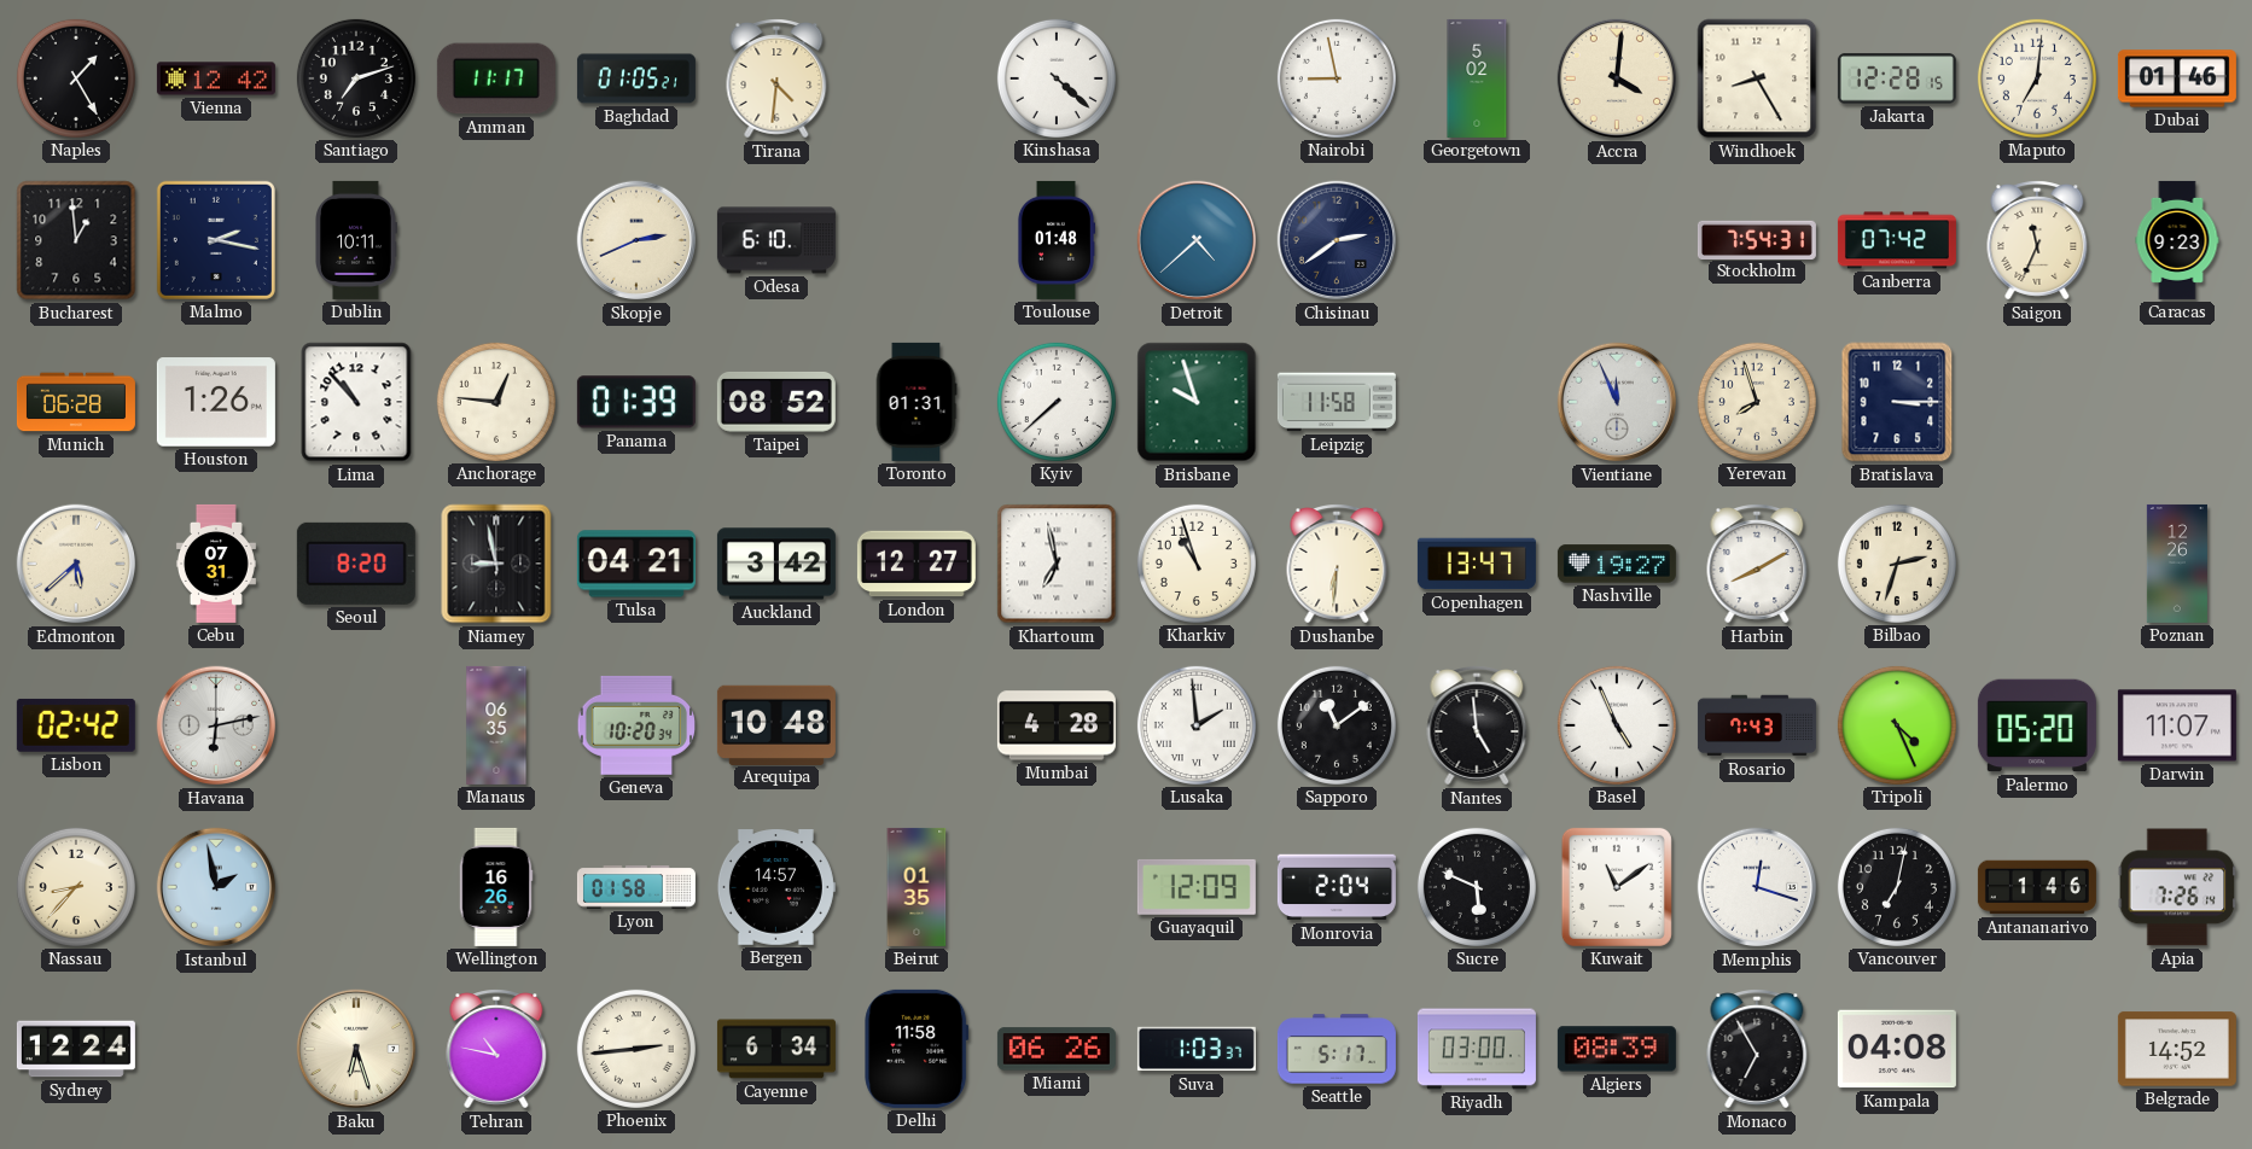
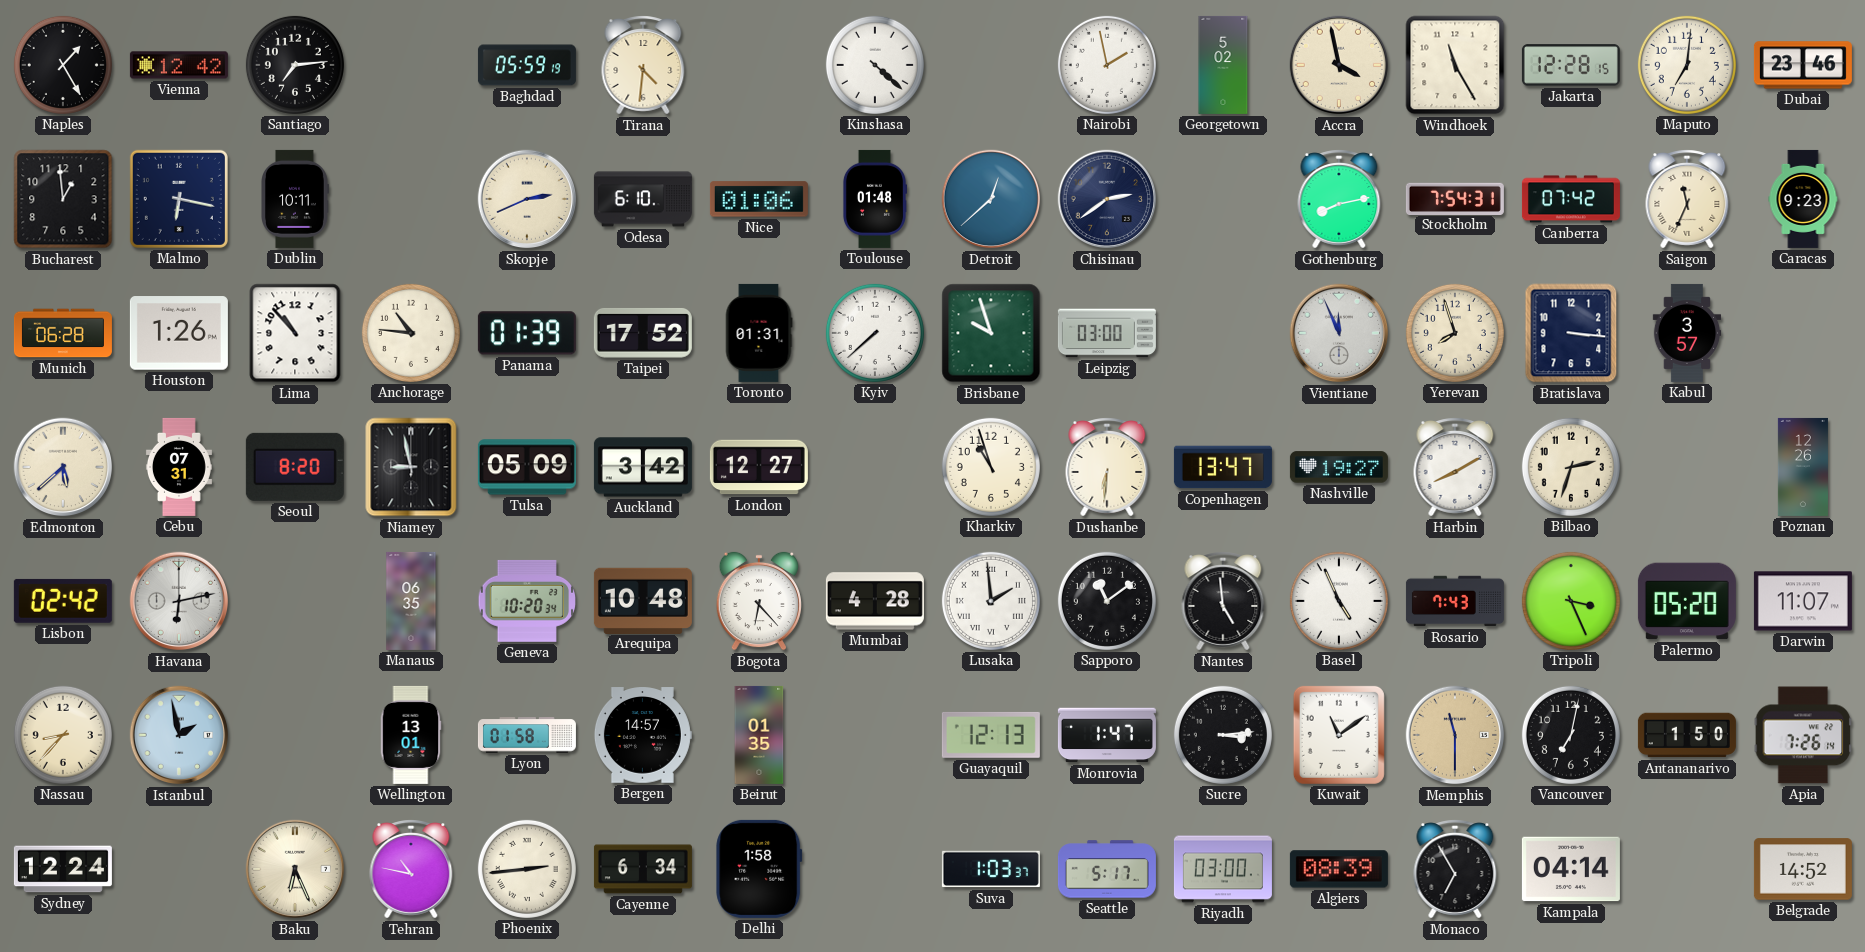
Santiago: 7:12 -> 7:14 (295, 65)
Amman: 11:17 -> none (496, 78)
Baghdad: 01:05 -> 05:59 (527, 65)
Nairobi: 8:58 -> 1:58 (1107, 65)
Accra: 4:01 -> 3:58 (1339, 65)
Windhoek: 8:25 -> 11:25 (1455, 65)
Dubai: 01:46 -> 23:46 (1803, 65)
Malmo: 2:17 -> 6:17 (179, 199)
Nice: none -> 01:06 (759, 199)
Detroit: 4:38 -> 12:38 (991, 199)
Gothenburg: none -> 8:13 (1339, 199)
Anchorage: 12:46 -> 10:46 (411, 333)
Taipei: 08:52 -> 17:52 (643, 333)
Leipzig: 11:58 -> 03:00 (1107, 333)
Bratislava: 3:15 -> 3:16 (1571, 333)
Kabul: none -> 3:57 (1687, 333)
Tulsa: 04:21 -> 05:09 (527, 467)
Khartoum: 6:58 -> none (1057, 564)
Bogota: none -> 6:23 (759, 601)
Tripoli: 4:26 -> 3:26 (1571, 601)
Wellington: 16:26 -> 13:01 (411, 735)
Guayaquil: 12:09 -> 12:13 (991, 735)
Monrovia: 2:04 -> 1:47 (1107, 735)
Sucre: 5:49 -> 3:14 (1223, 735)
Memphis: 12:18 -> 11:30 (1455, 735)
Memphis dial: white -> champagne (1455, 735)
Antananarivo: 1:46 -> 1:50 (1687, 735)
Baku: 6:27 -> 6:26 (295, 869)
Delhi: 11:58 -> 1:58 (759, 869)
Miami: 06:26 -> none (1057, 1049)
Kampala: 04:08 -> 04:14 (1571, 869)
